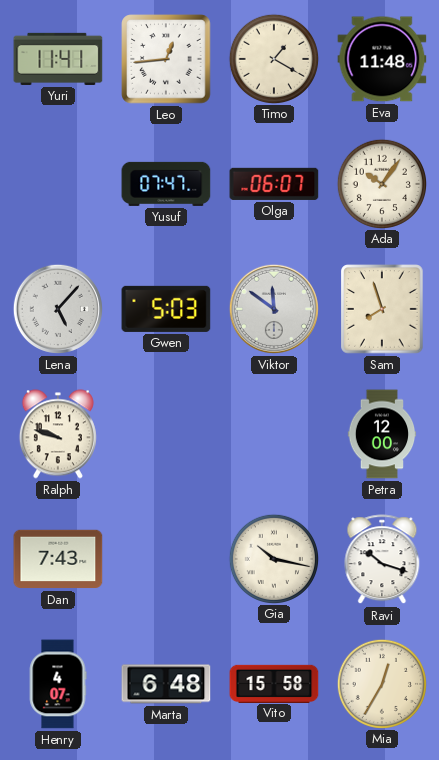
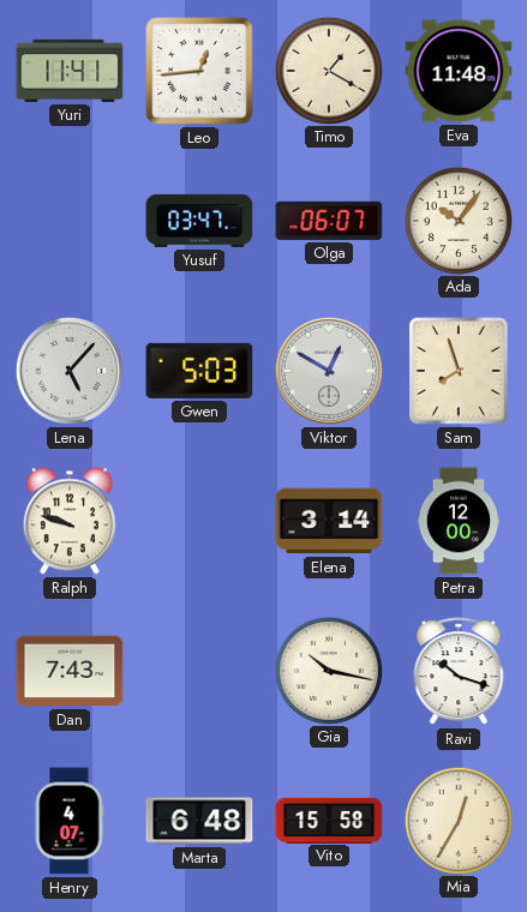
Yusuf: 07:47 -> 03:47 (199, 221)
Viktor: 11:51 -> 12:50 (329, 371)
Elena: none -> 3:14 (329, 521)
